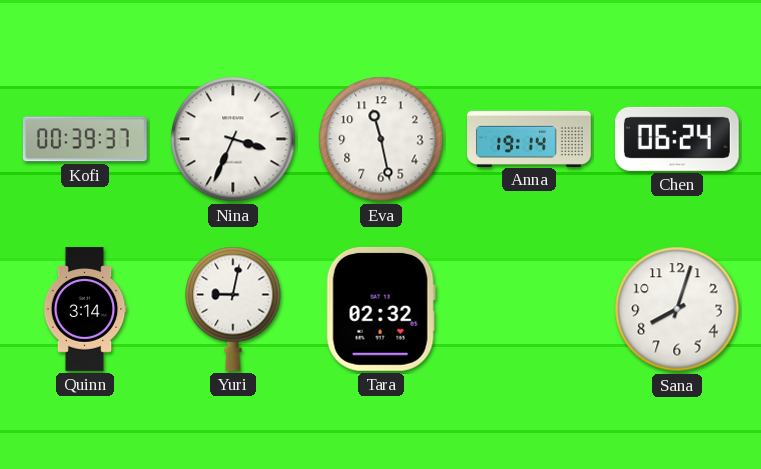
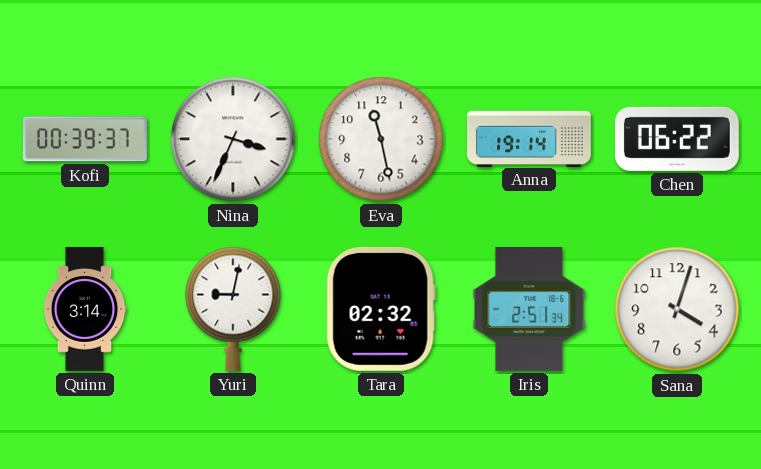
Chen: 06:24 -> 06:22 (677, 139)
Iris: none -> 2:51 (529, 309)
Sana: 8:03 -> 4:03 (677, 309)
